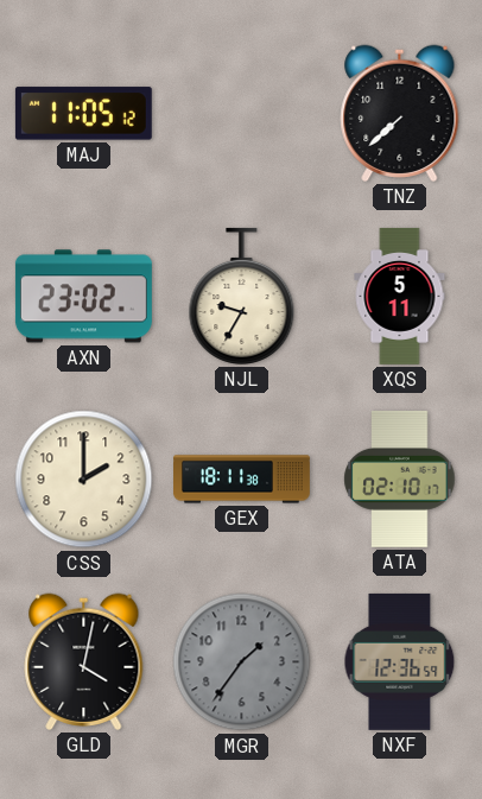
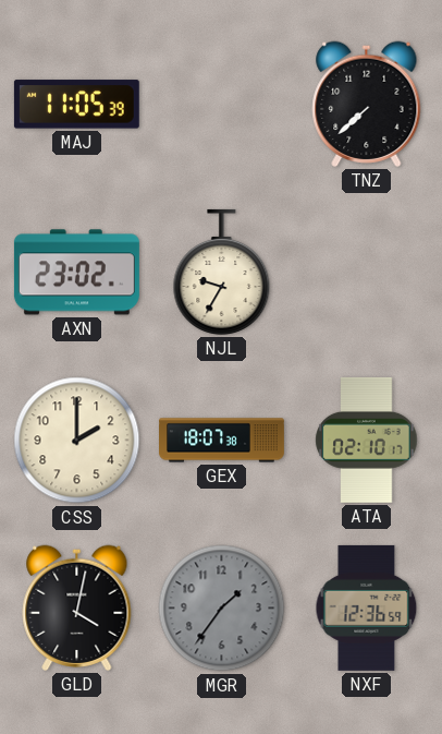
MAJ: 11:05:12 -> 11:05:39 (76, 105)
XQS: 5:11 -> none (400, 296)
GEX: 18:11 -> 18:07 (222, 441)
